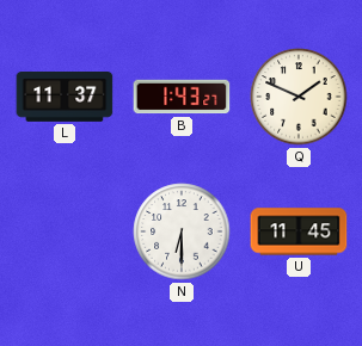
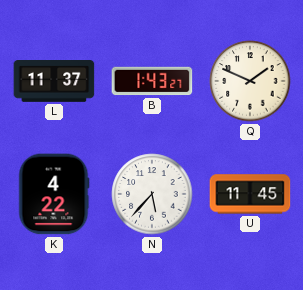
K: none -> 4:22 (54, 194)
N: 6:30 -> 5:37 (152, 194)
